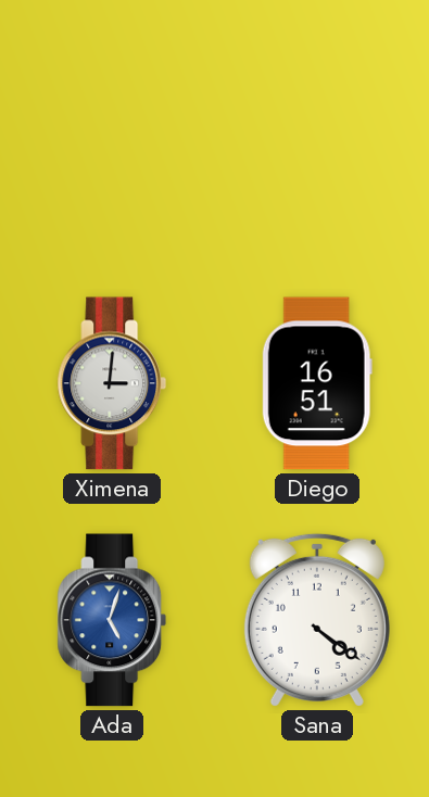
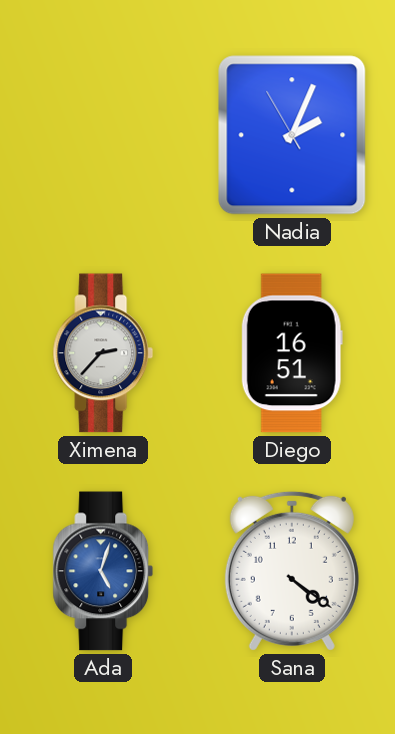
Nadia: none -> 2:03 (292, 135)
Ximena: 3:01 -> 2:37 (103, 353)
